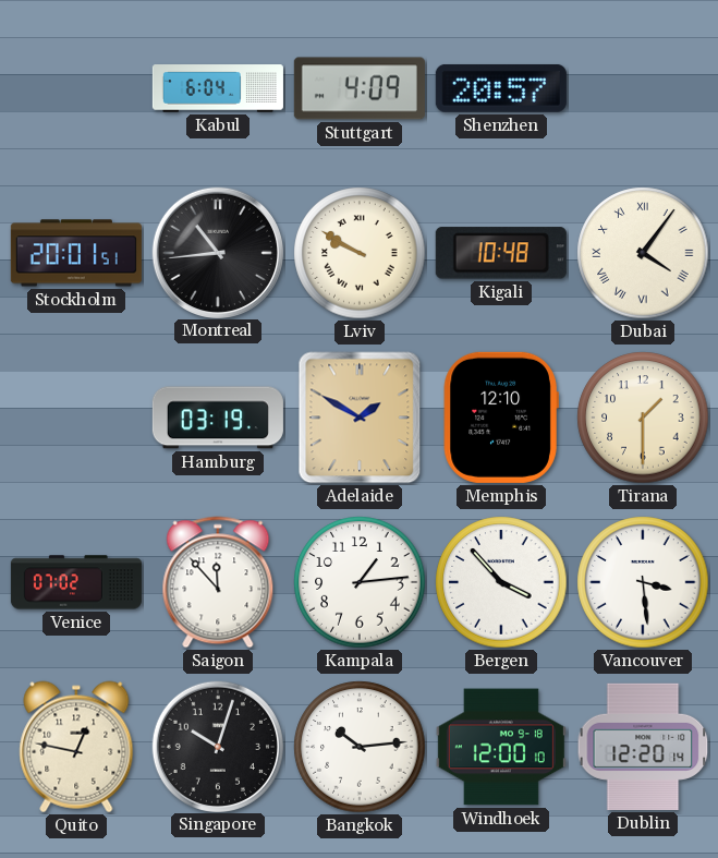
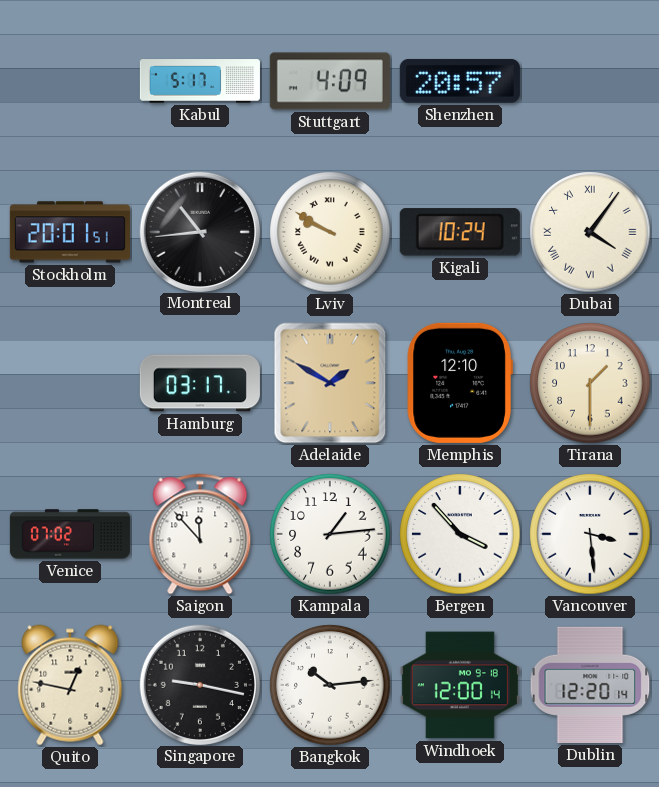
Kabul: 6:04 -> 5:17 (200, 81)
Kigali: 10:48 -> 10:24 (460, 232)
Hamburg: 03:19 -> 03:17 (200, 383)
Singapore: 10:03 -> 9:17 (199, 684)
Windhoek: 12:00:10 -> 12:00:14 (460, 685)
